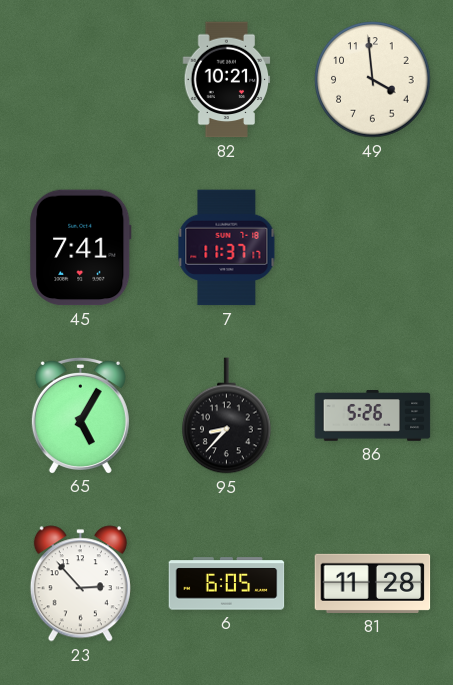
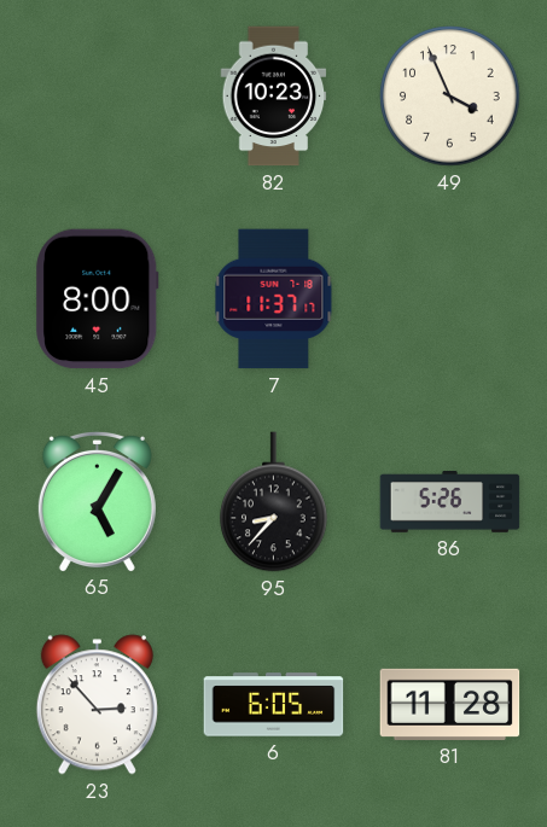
82: 10:21 -> 10:23 (274, 97)
49: 3:59 -> 3:56 (450, 97)
45: 7:41 -> 8:00 (98, 299)
